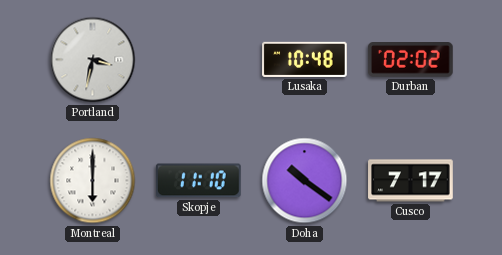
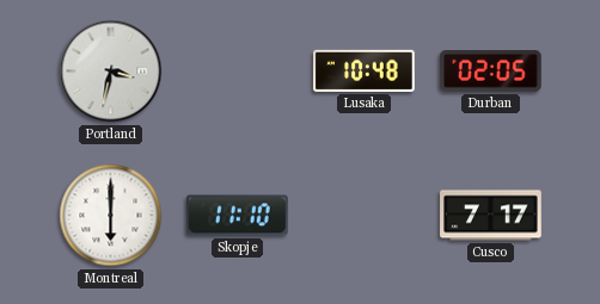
Durban: 02:02 -> 02:05 (490, 72)
Doha: 10:21 -> none (305, 181)
